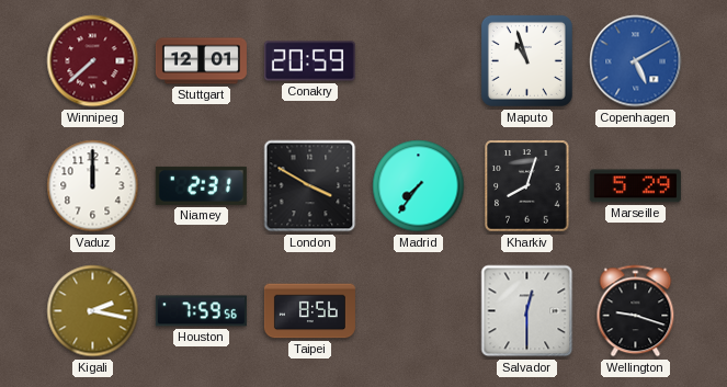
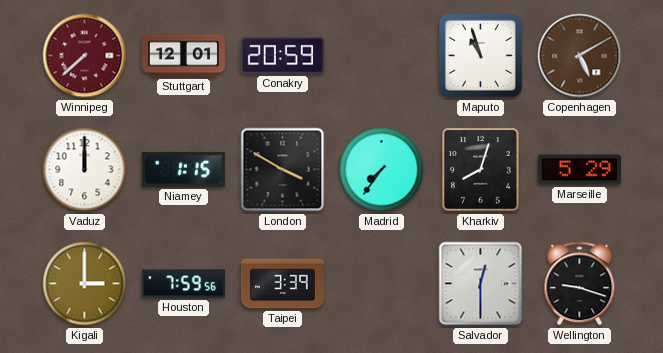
Copenhagen dial: blue -> brown (580, 56)
Niamey: 2:31 -> 1:15 (183, 169)
Kigali: 2:17 -> 3:00 (85, 284)
Taipei: 8:56 -> 3:39 (282, 284)
